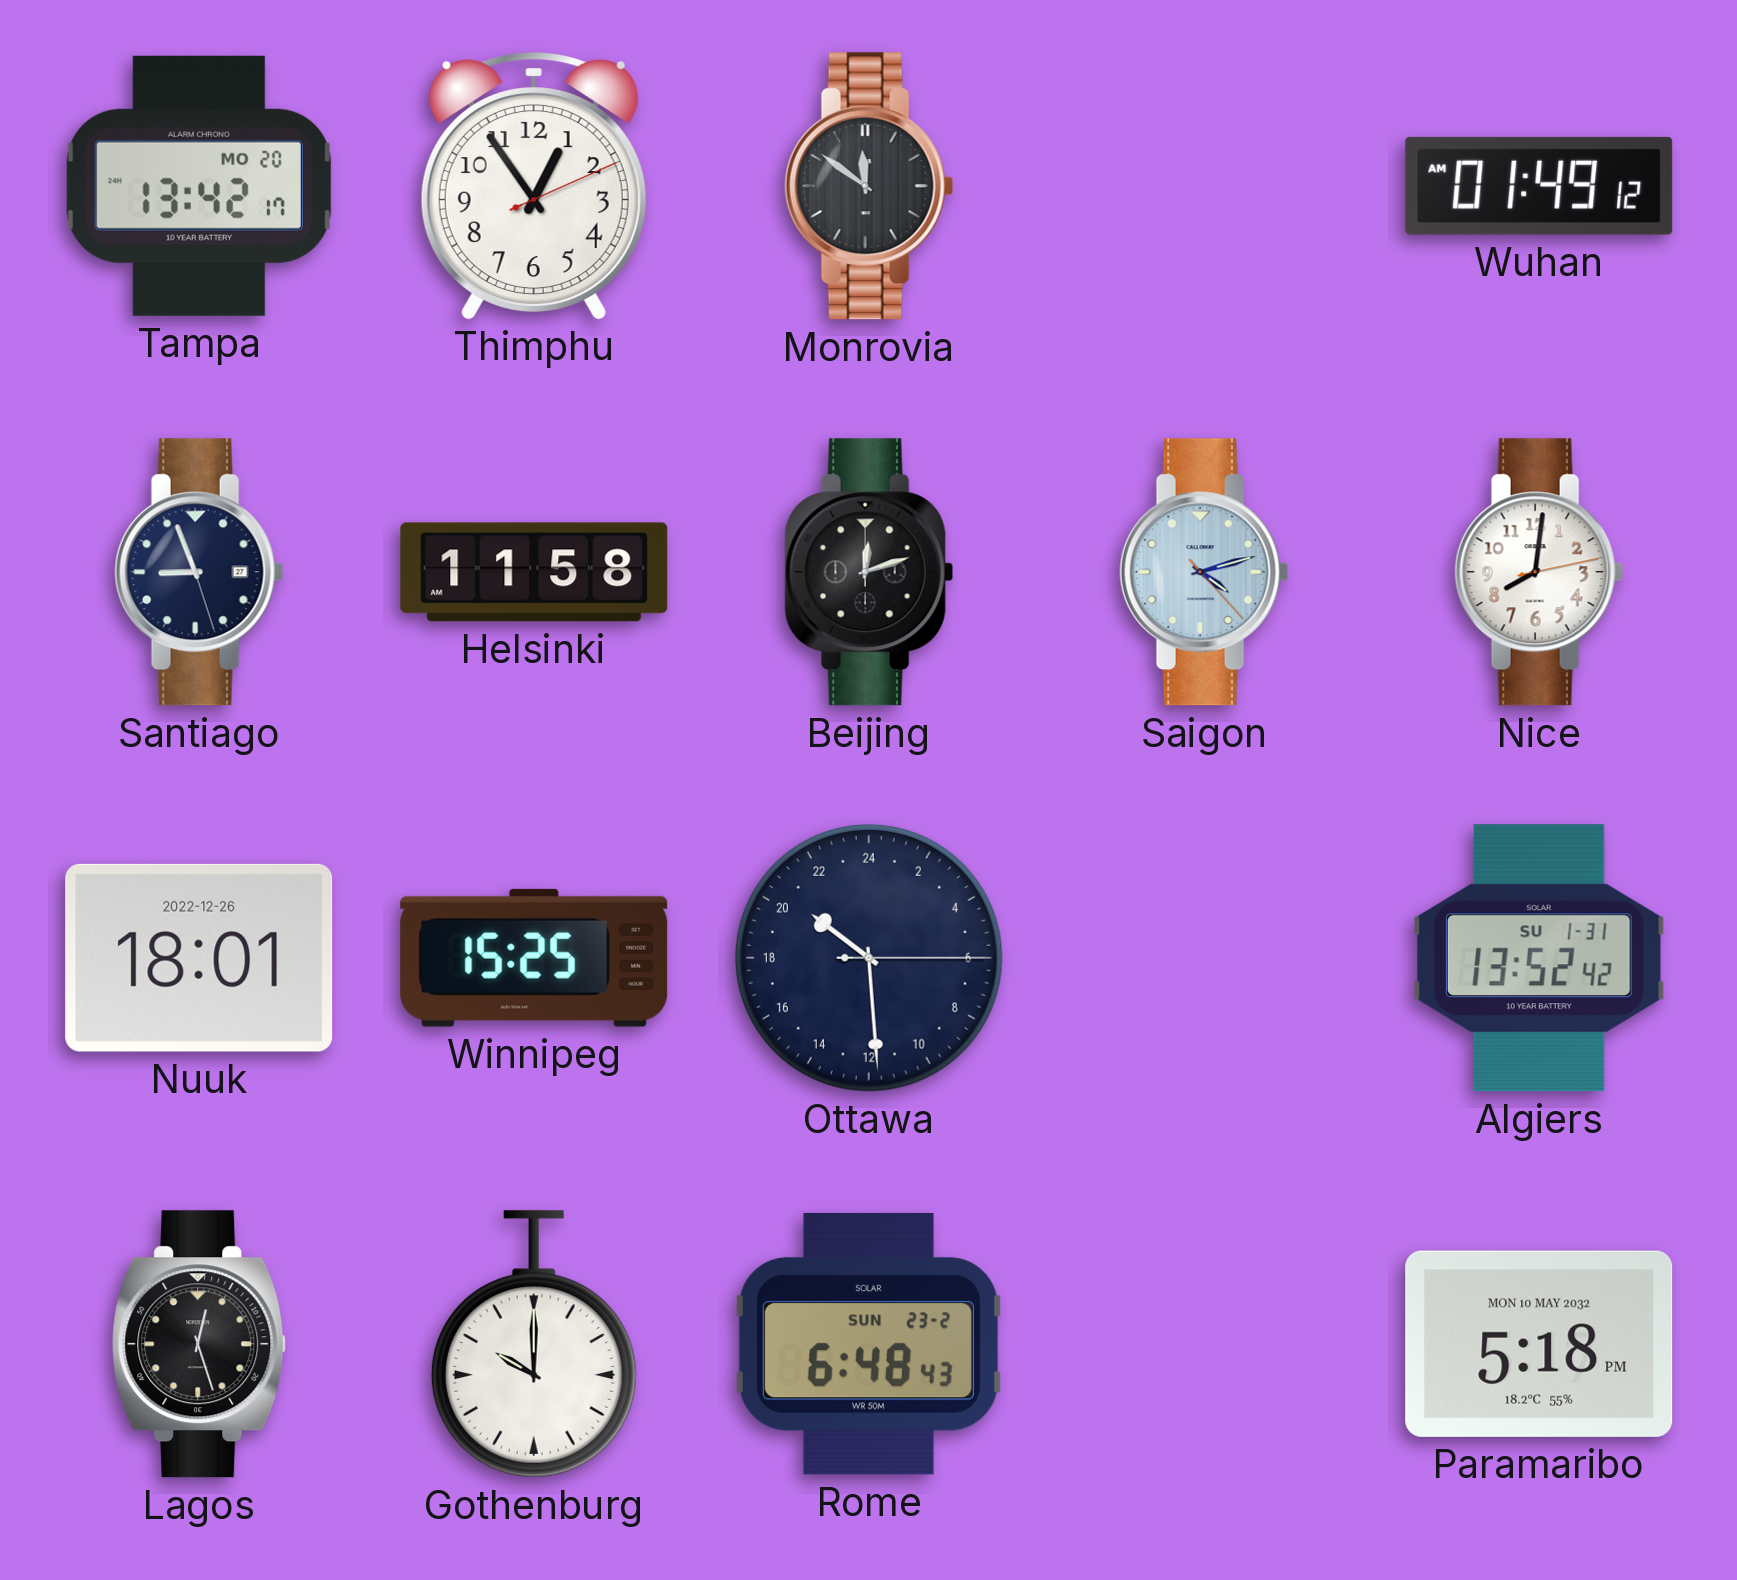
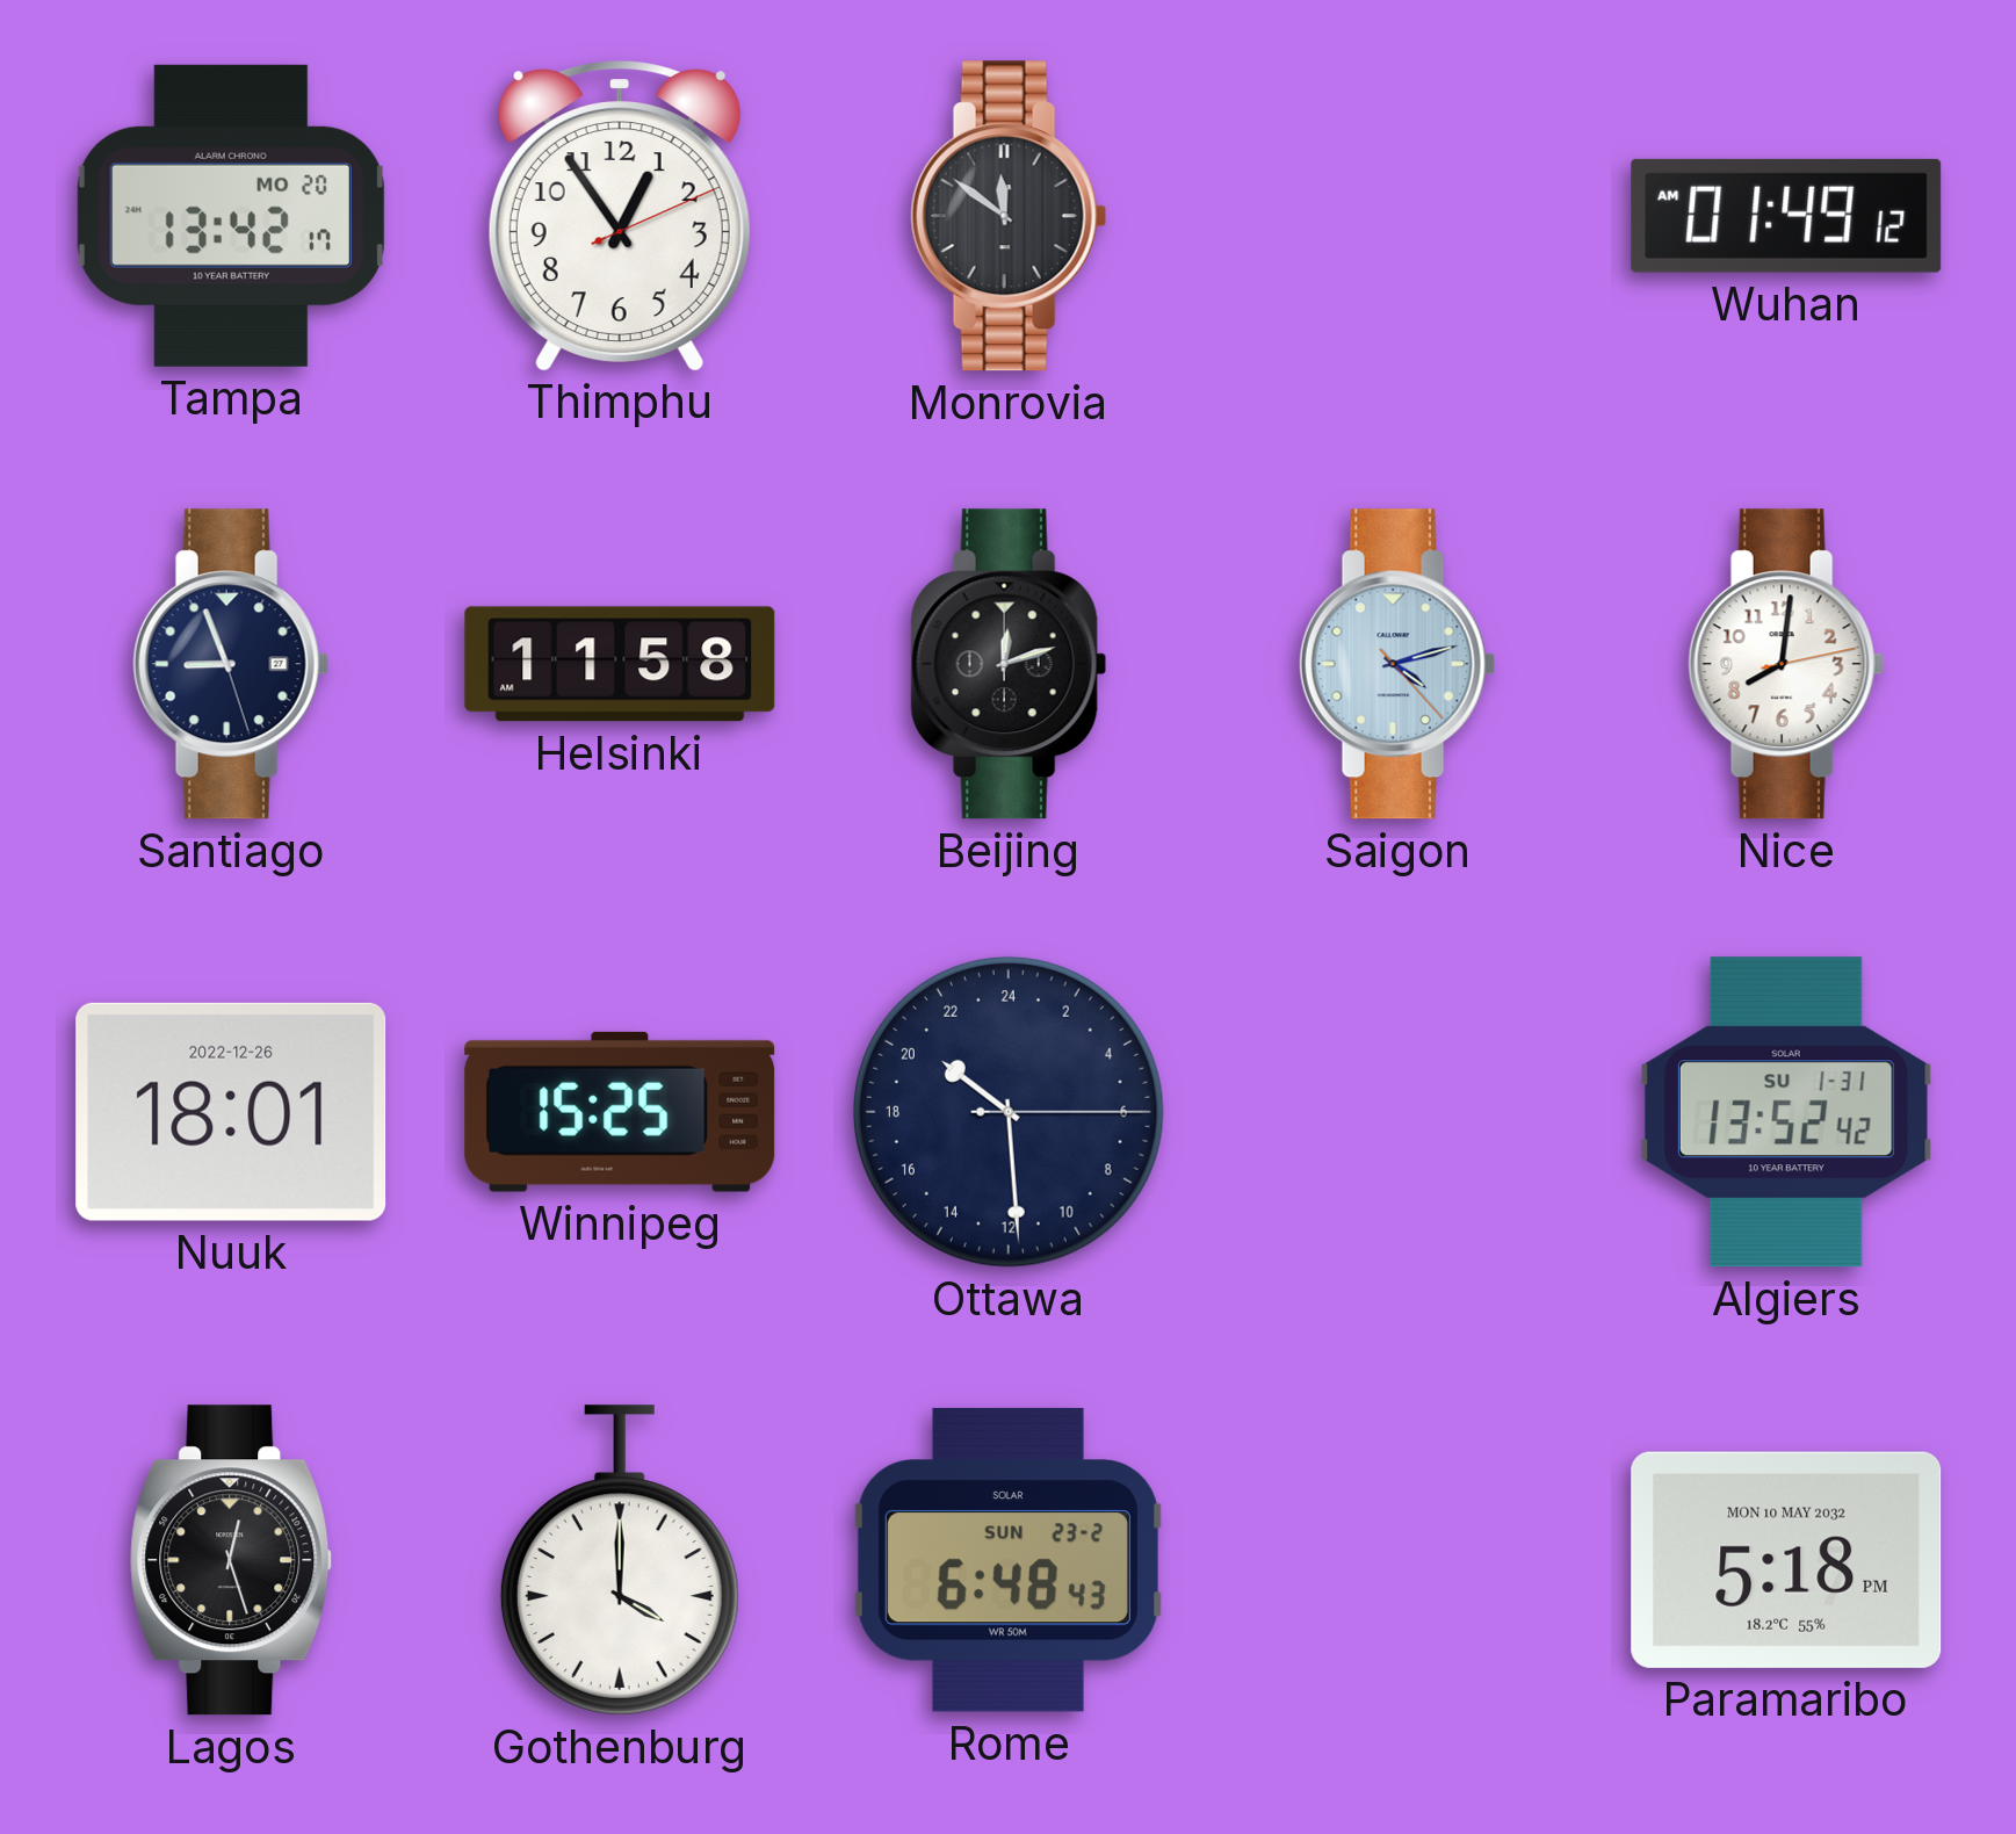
Gothenburg: 10:00 -> 4:00 (620, 1560)
